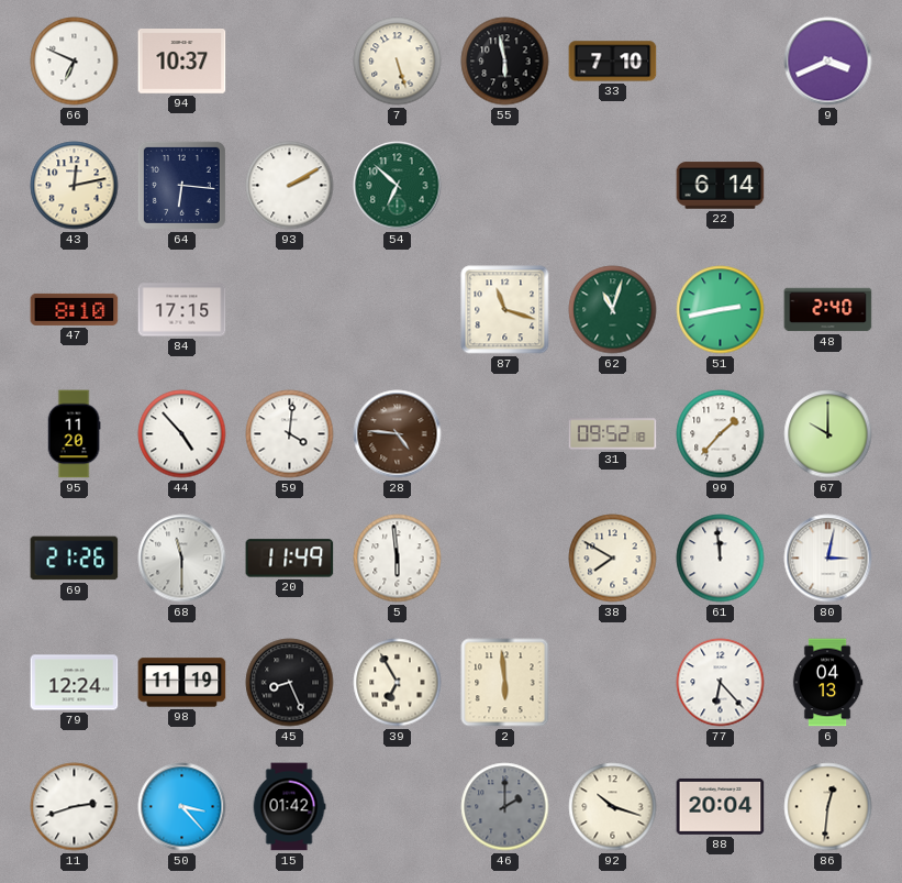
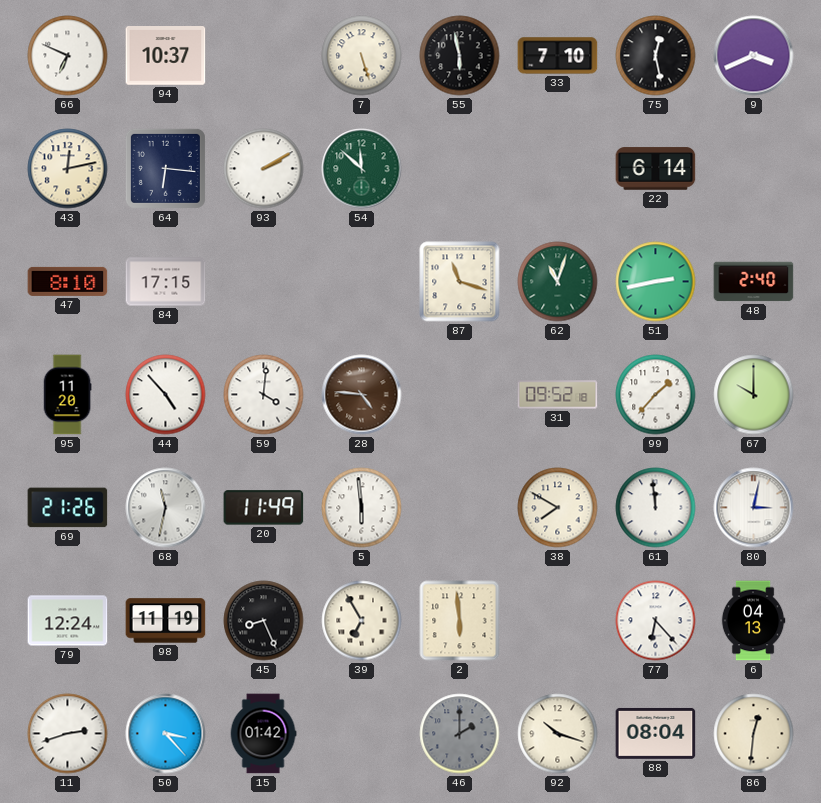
75: none -> 12:28 (656, 56)
54: 6:52 -> 11:52 (362, 169)
68: 11:30 -> 11:32 (166, 508)
88: 20:04 -> 08:04 (656, 734)
